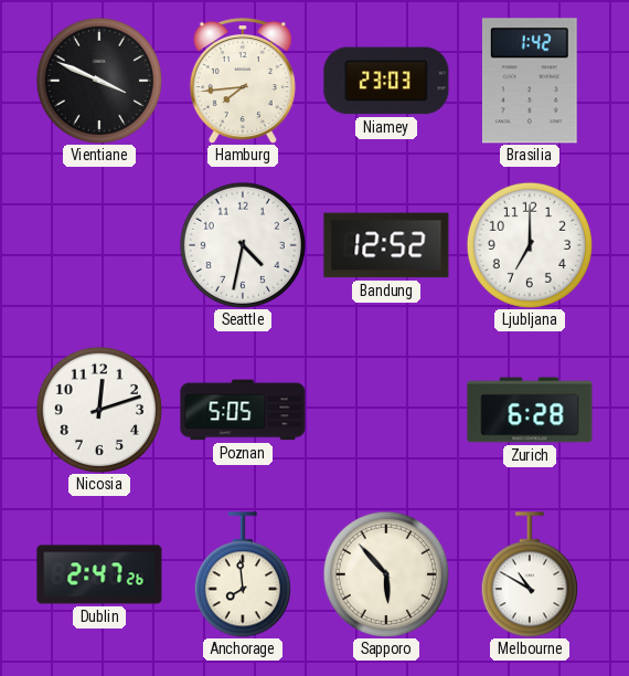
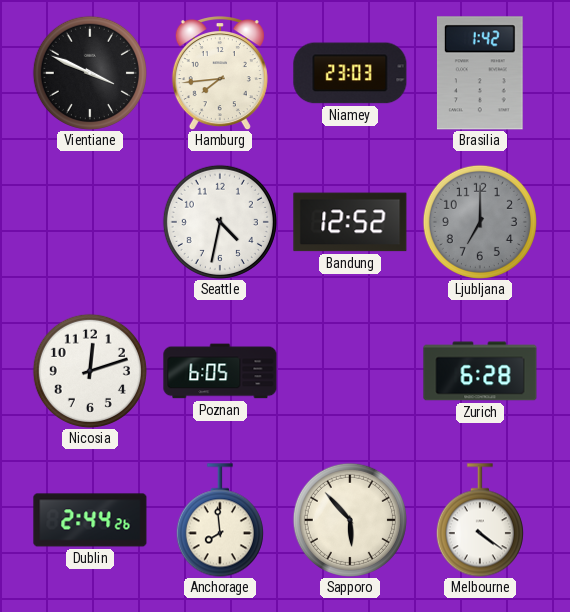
Ljubljana dial: white -> grey (480, 222)
Poznan: 5:05 -> 6:05 (220, 371)
Dublin: 2:47 -> 2:44 (90, 520)
Melbourne: 10:50 -> 4:21 (480, 520)
